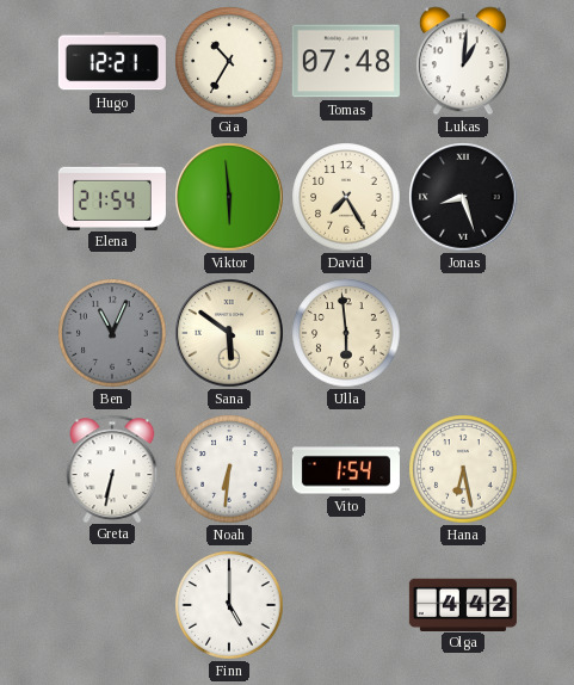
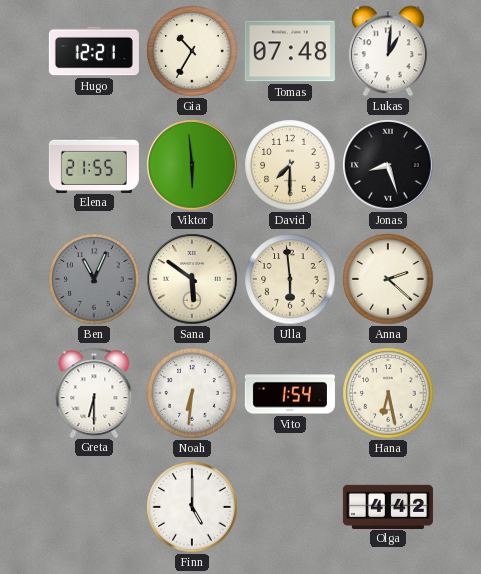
Elena: 21:54 -> 21:55 (94, 164)
David: 7:25 -> 7:30 (290, 165)
Anna: none -> 2:22 (388, 279)
Greta: 6:32 -> 6:30 (94, 392)
